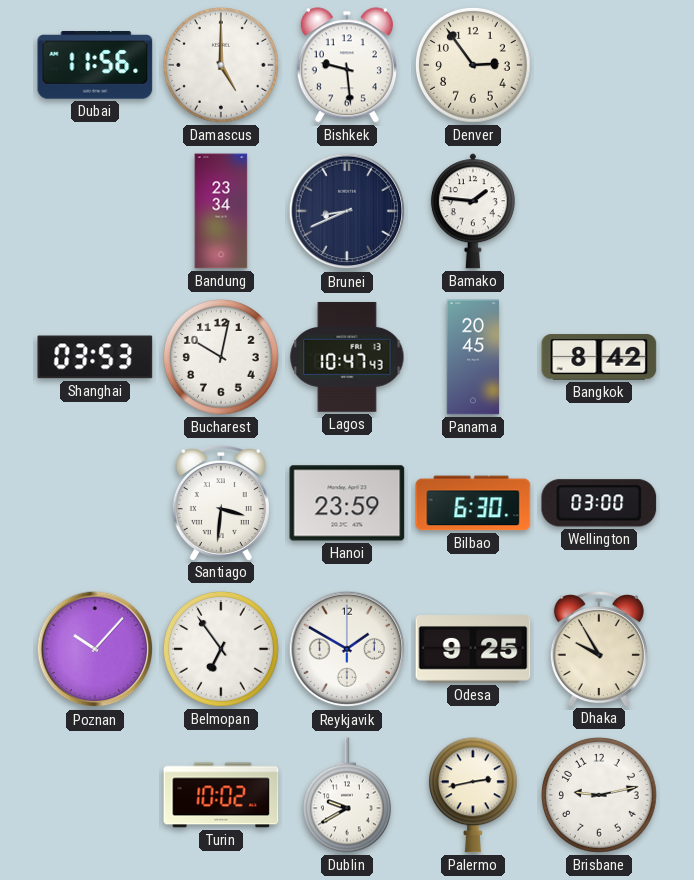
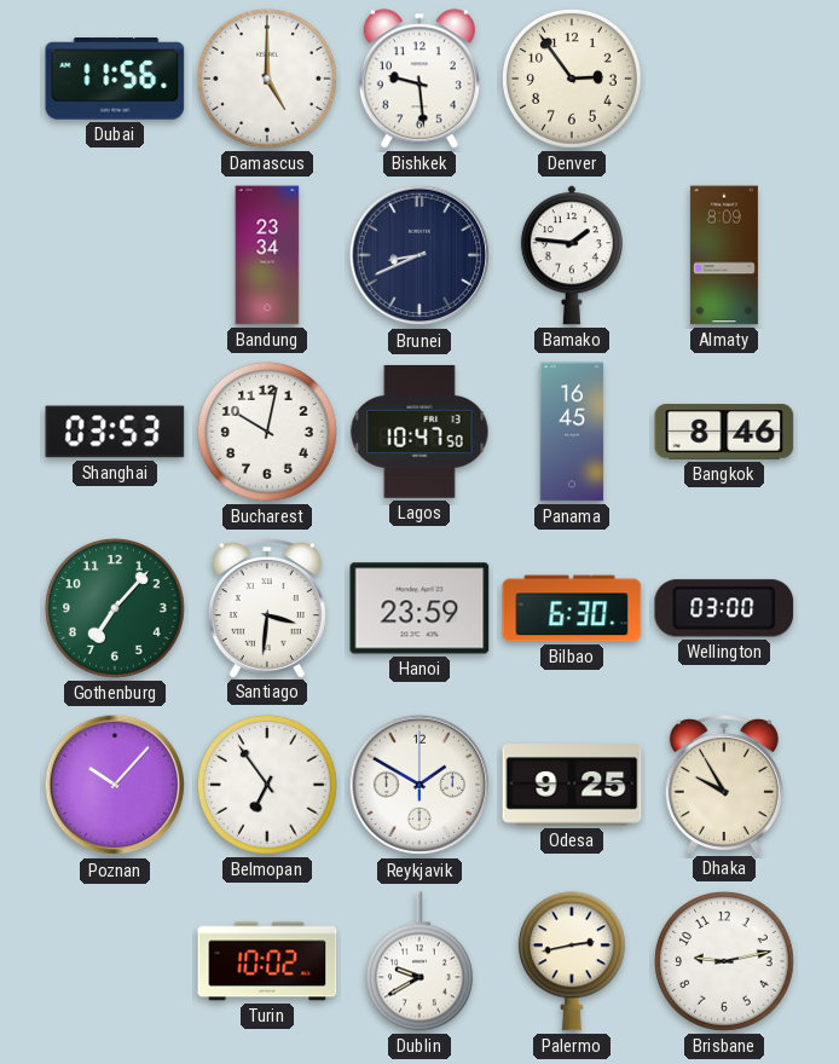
Almaty: none -> 8:09 (724, 255)
Lagos: 10:47:43 -> 10:47:50 (419, 432)
Panama: 20:45 -> 16:45 (572, 432)
Bangkok: 8:42 -> 8:46 (724, 432)
Gothenburg: none -> 7:07 (116, 609)
